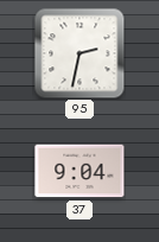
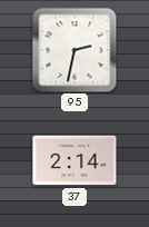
37: 9:04 -> 2:14 (74, 160)
